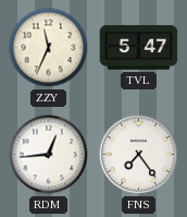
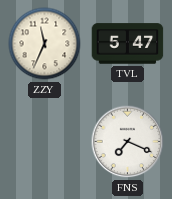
RDM: 12:44 -> none (49, 155)
FNS: 7:24 -> 7:19 (128, 142)
